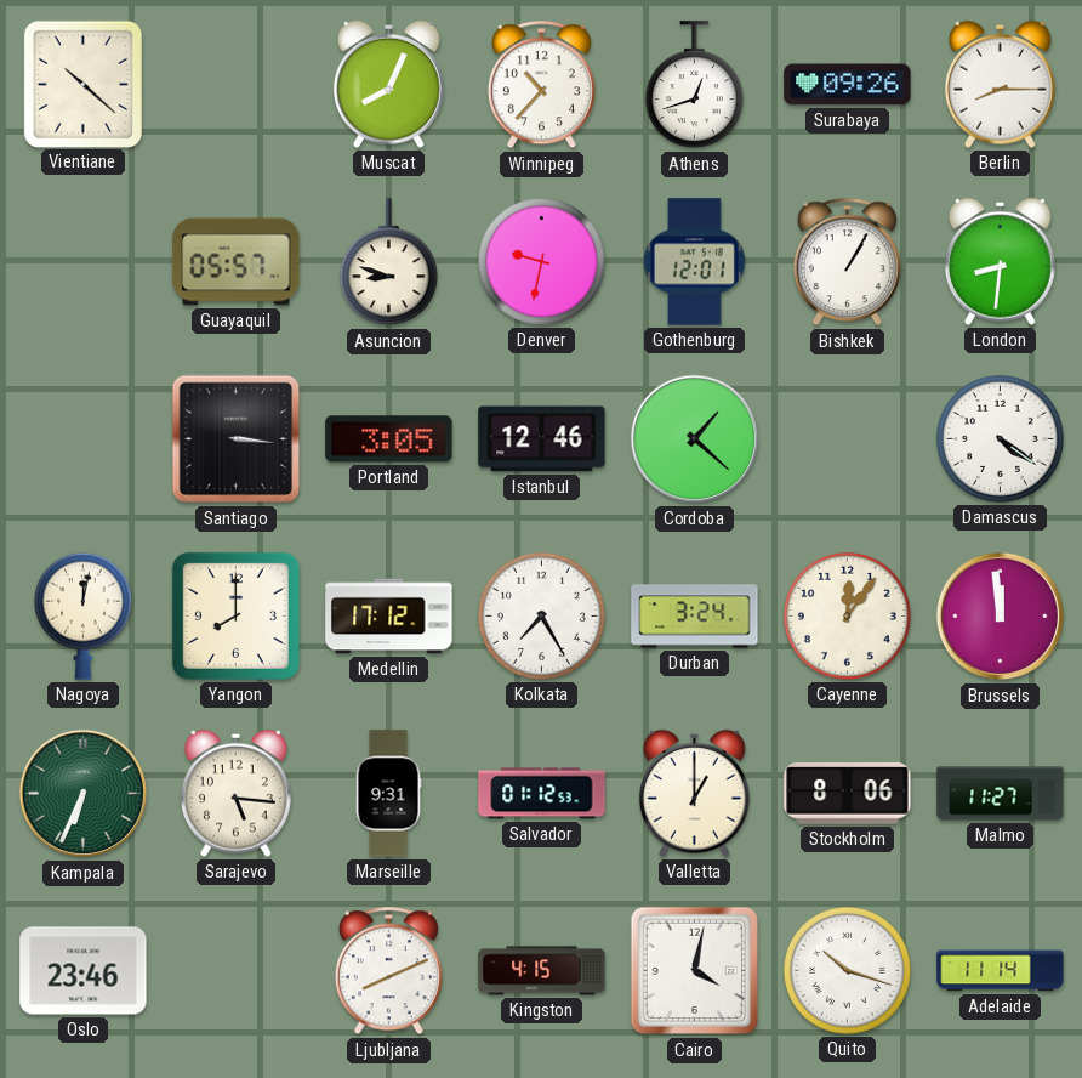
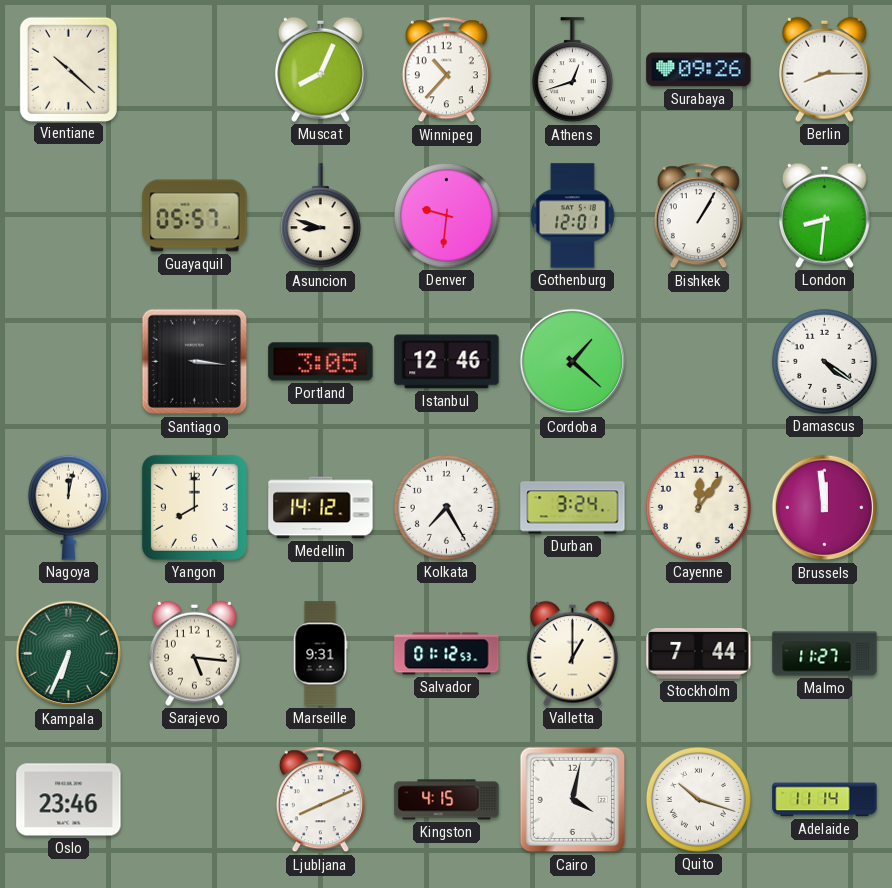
Denver: 9:32 -> 9:31 (446, 215)
Medellin: 17:12 -> 14:12 (321, 508)
Stockholm: 8:06 -> 7:44 (699, 654)
